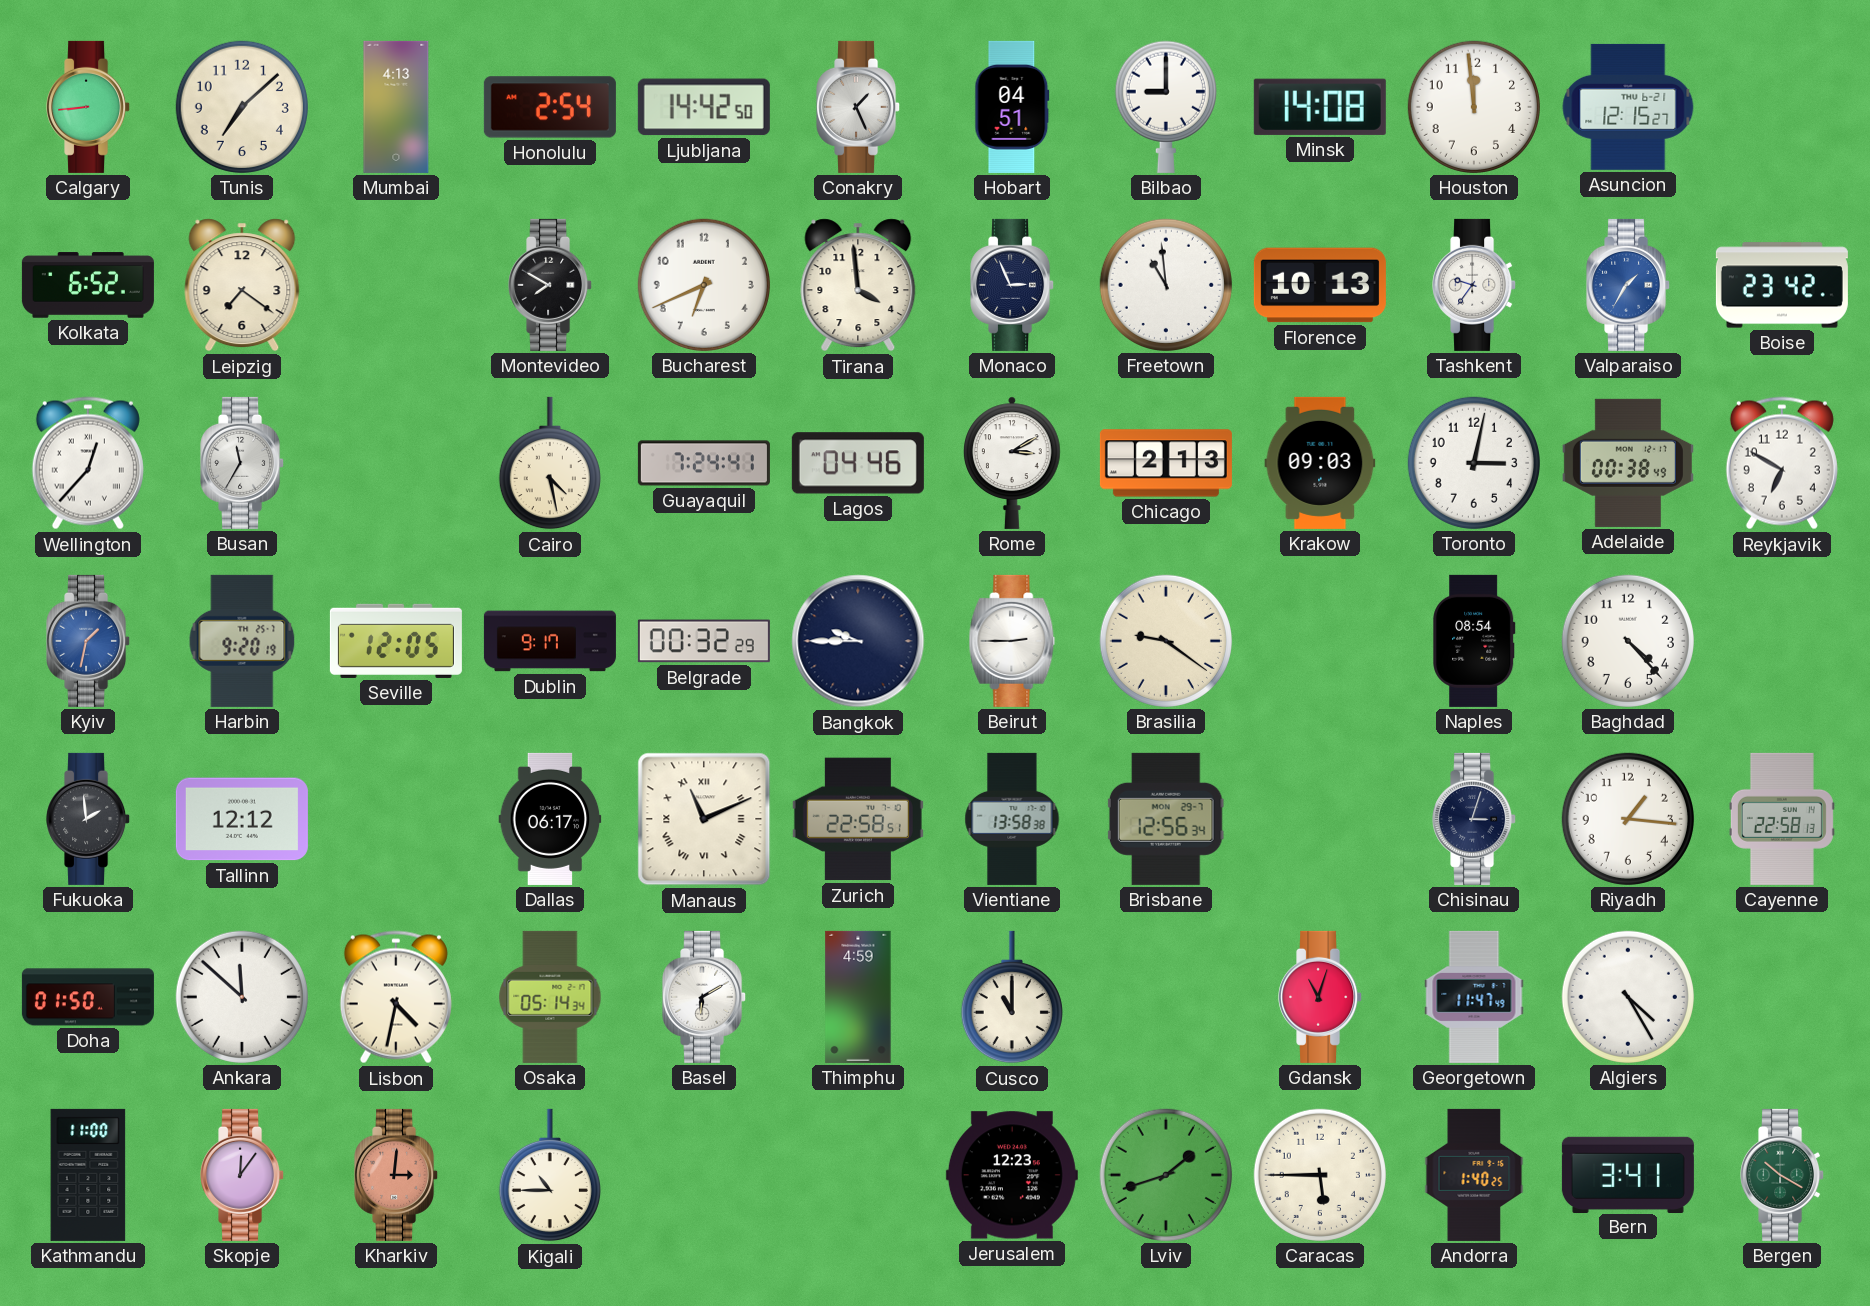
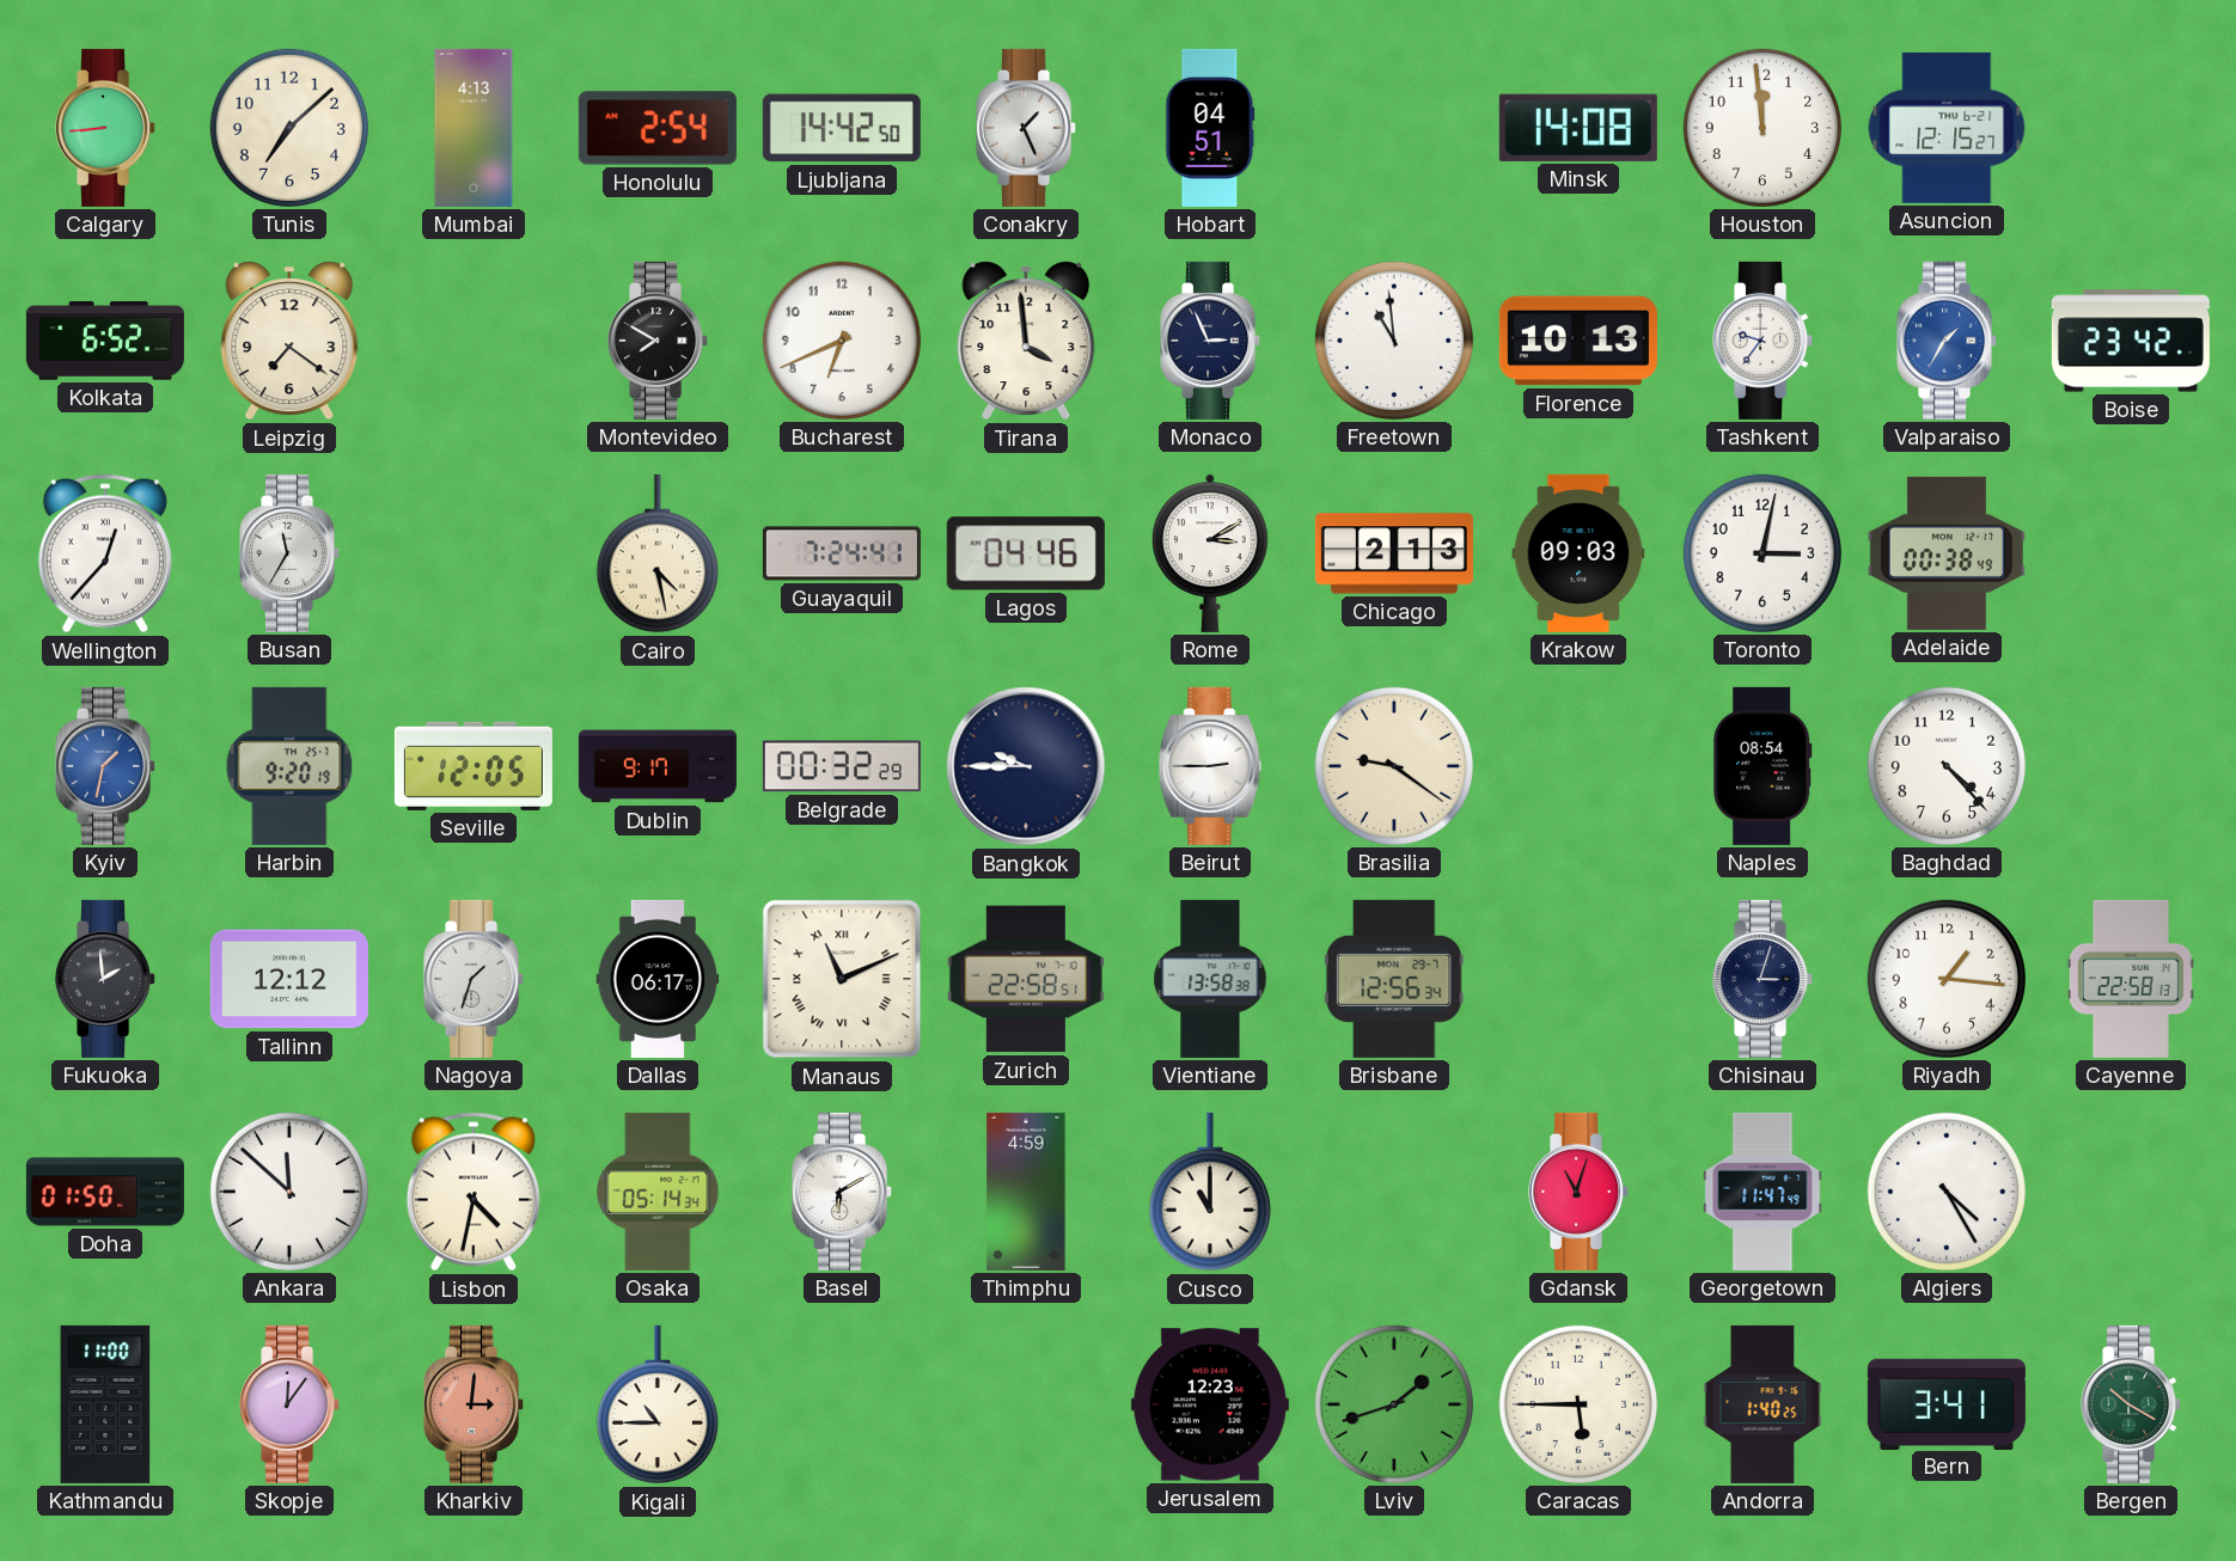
Bilbao: 9:00 -> none (1166, 107)
Reykjavik: 6:50 -> none (1782, 463)
Nagoya: none -> 1:33 (475, 979)
